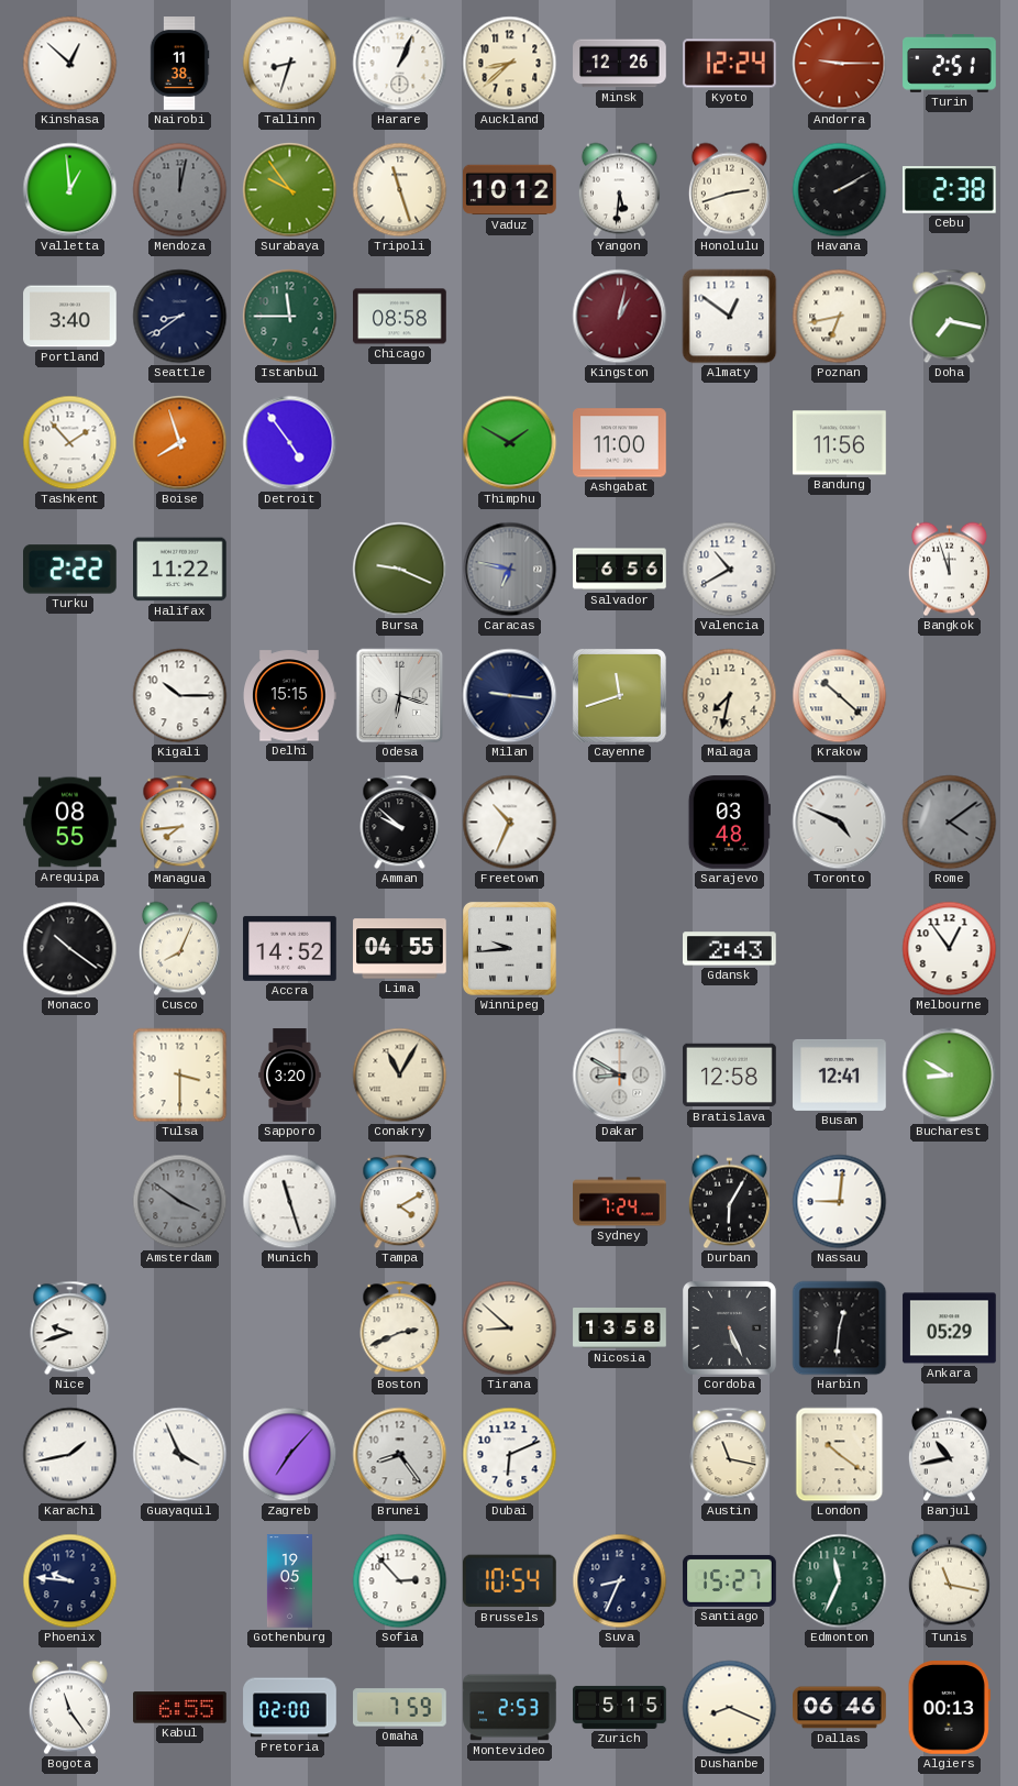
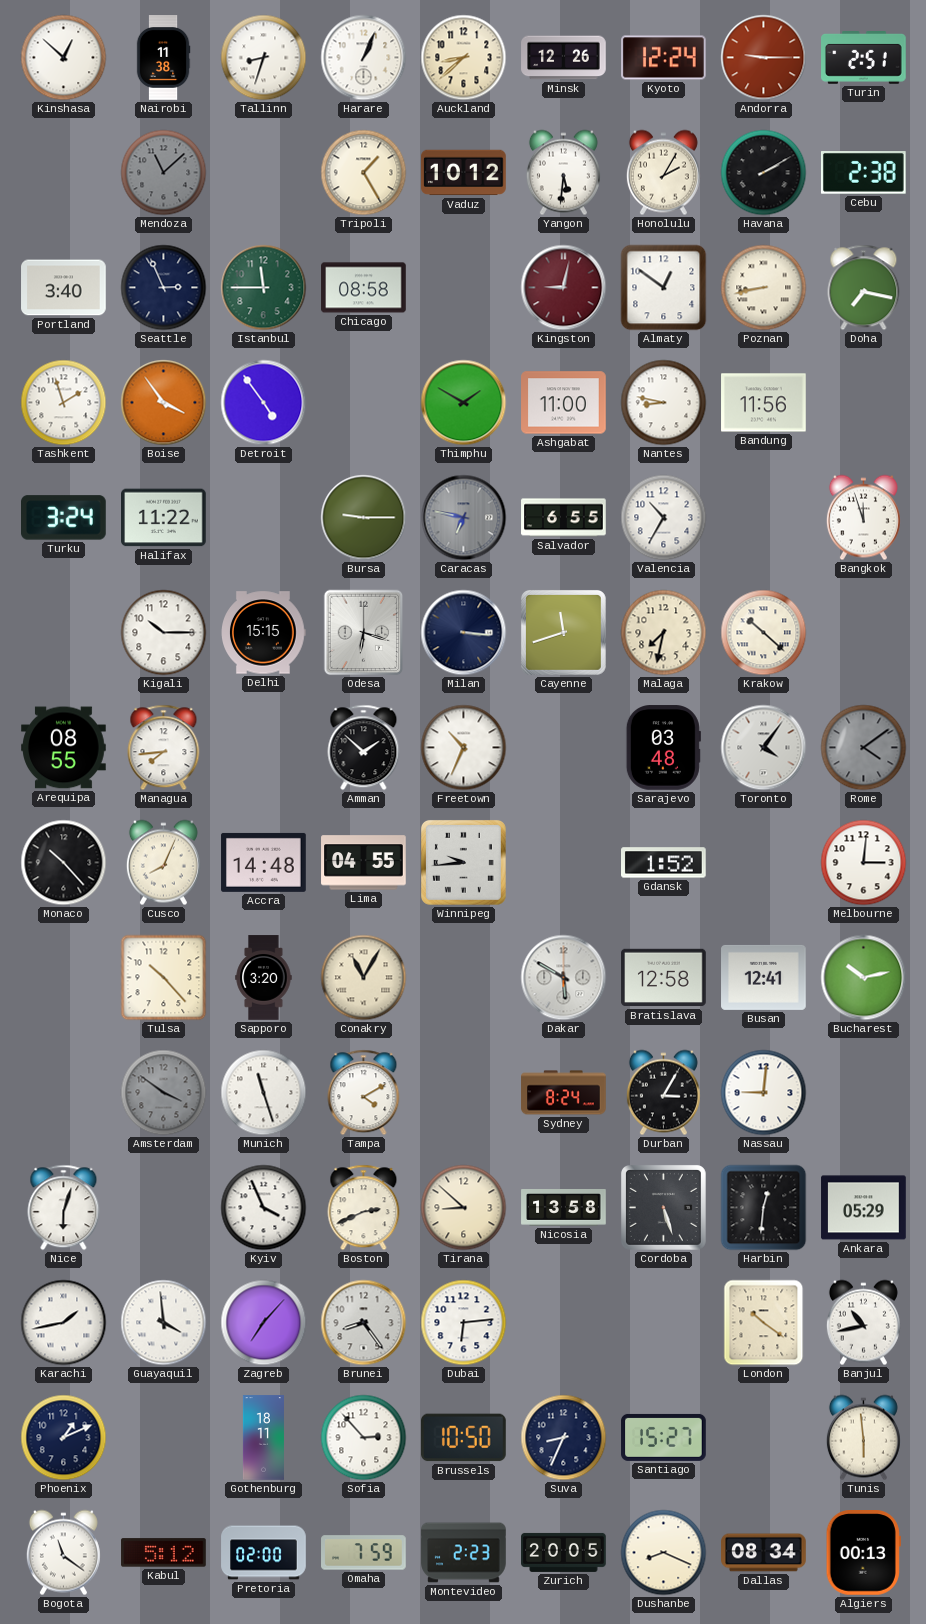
Valletta: 12:59 -> none (70, 190)
Mendoza: 12:02 -> 11:08 (164, 173)
Surabaya: 9:54 -> none (290, 190)
Tripoli: 11:27 -> 1:25 (364, 173)
Honolulu: 2:42 -> 2:05 (663, 173)
Seattle: 8:39 -> 2:56 (164, 288)
Kingston: 1:02 -> 9:02 (564, 288)
Poznan: 6:43 -> 8:43 (764, 288)
Tashkent: 1:53 -> 1:57 (64, 403)
Boise: 7:57 -> 3:54 (164, 403)
Nantes: none -> 8:47 (664, 403)
Turku: 2:22 -> 3:24 (64, 518)
Bursa: 9:19 -> 9:15 (364, 518)
Salvador: 6:56 -> 6:55 (564, 518)
Valencia: 10:40 -> 10:35 (664, 518)
Milan: 9:16 -> 3:16 (464, 633)
Amman: 9:52 -> 1:52 (364, 748)
Toronto: 4:49 -> 4:06 (764, 748)
Monaco: 10:21 -> 10:23 (64, 863)
Accra: 14:52 -> 14:48 (264, 862)
Gdansk: 2:43 -> 1:52 (664, 863)
Melbourne: 12:54 -> 3:01 (864, 863)
Tulsa: 3:30 -> 10:23 (164, 978)
Dakar: 8:50 -> 5:50 (564, 978)
Bucharest: 8:50 -> 10:13 (864, 978)
Sydney: 7:24 -> 8:24 (564, 1093)
Durban: 6:05 -> 3:05 (663, 1093)
Nice: 9:42 -> 6:03 (64, 1208)
Kyiv: none -> 3:56 (264, 1208)
Cordoba: 5:26 -> 5:27 (663, 1207)
Guayaquil: 3:56 -> 3:59 (164, 1323)
Dubai: 6:11 -> 6:14 (464, 1323)
Austin: 11:17 -> none (730, 1455)
Phoenix: 9:46 -> 1:11 (64, 1438)
Gothenburg: 19:05 -> 18:11 (263, 1438)
Brussels: 10:54 -> 10:50 (464, 1438)
Edmonton: 11:34 -> none (840, 1581)
Tunis: 11:17 -> 5:59 (863, 1438)
Bogota: 11:24 -> 11:21 (63, 1553)
Kabul: 6:55 -> 5:12 (164, 1553)
Montevideo: 2:53 -> 2:23 (464, 1553)
Zurich: 5:15 -> 20:05 (564, 1552)
Dallas: 06:46 -> 08:34 (764, 1553)
